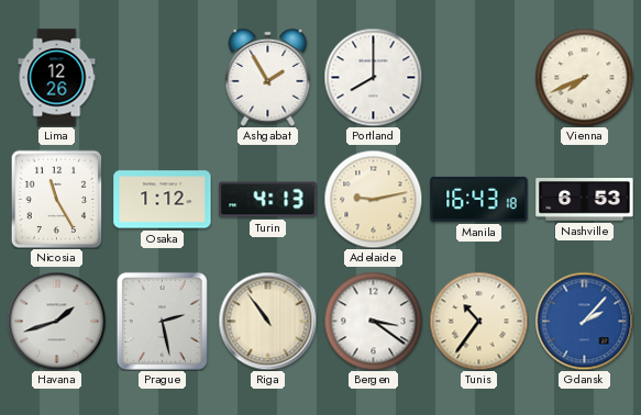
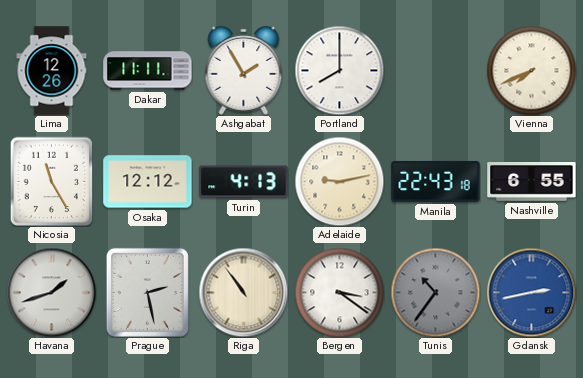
Dakar: none -> 11:11 (148, 71)
Osaka: 1:12 -> 12:12 (148, 182)
Manila: 16:43 -> 22:43 (436, 181)
Nashville: 6:53 -> 6:55 (532, 182)
Tunis dial: cream -> grey (435, 292)
Gdansk: 2:07 -> 2:43 (531, 292)
